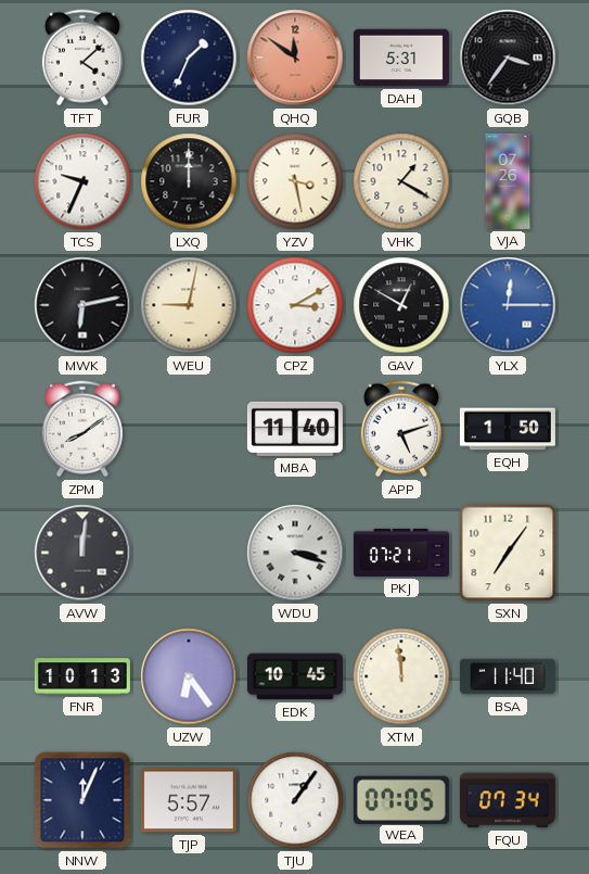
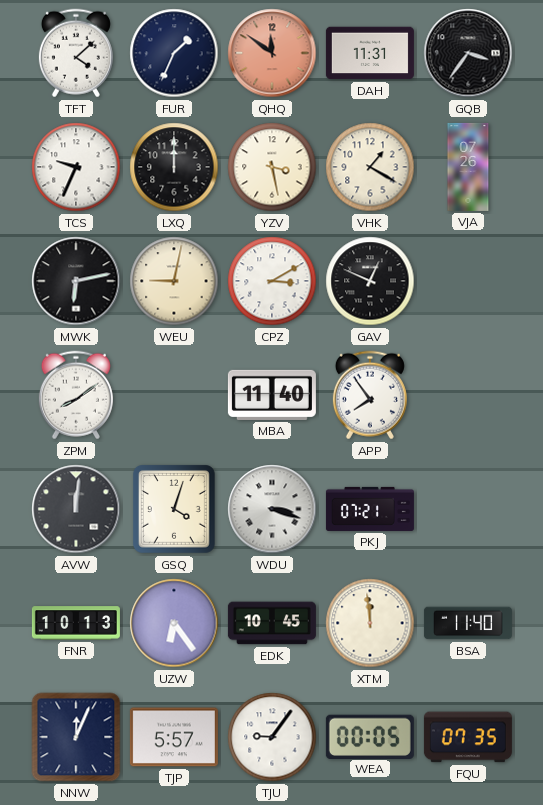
DAH: 5:31 -> 11:31 (370, 53)
GAV: 12:50 -> 12:49 (370, 281)
YLX: 12:15 -> none (508, 305)
APP: 5:12 -> 7:54 (370, 395)
EQH: 1:50 -> none (508, 429)
GSQ: none -> 4:03 (174, 510)
SXN: 7:06 -> none (508, 553)
TJU: 1:06 -> 9:06 (272, 737)
WEA: 07:05 -> 00:05 (370, 736)
FQU: 07:34 -> 07:35 (468, 737)
